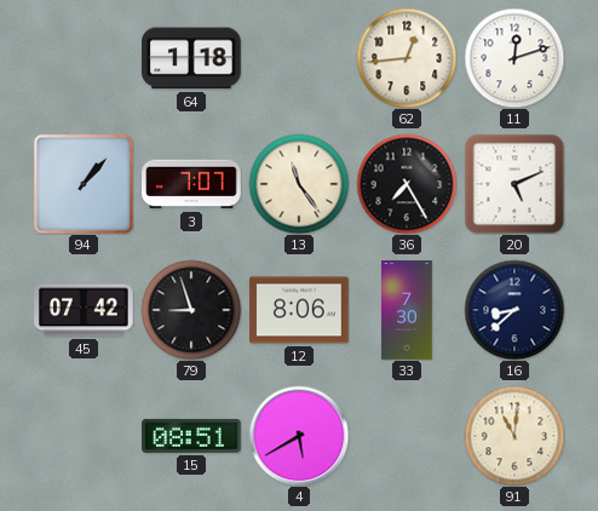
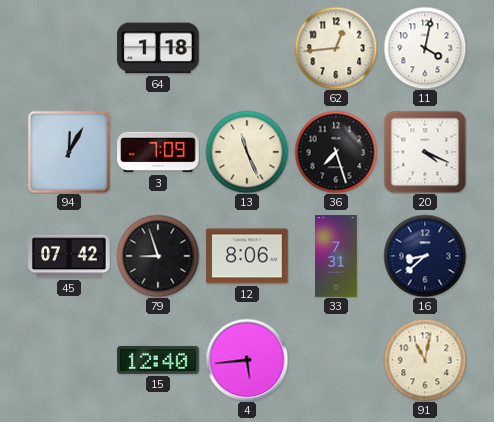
11: 12:12 -> 4:02 (425, 48)
94: 1:07 -> 12:05 (69, 152)
3: 7:07 -> 7:09 (158, 152)
13: 11:24 -> 11:26 (247, 152)
36: 7:25 -> 7:27 (336, 152)
20: 5:11 -> 4:19 (425, 152)
33: 7:30 -> 7:31 (337, 256)
15: 08:51 -> 12:40 (158, 360)
4: 5:40 -> 5:44 (247, 360)
91: 11:01 -> 11:02 (425, 360)
